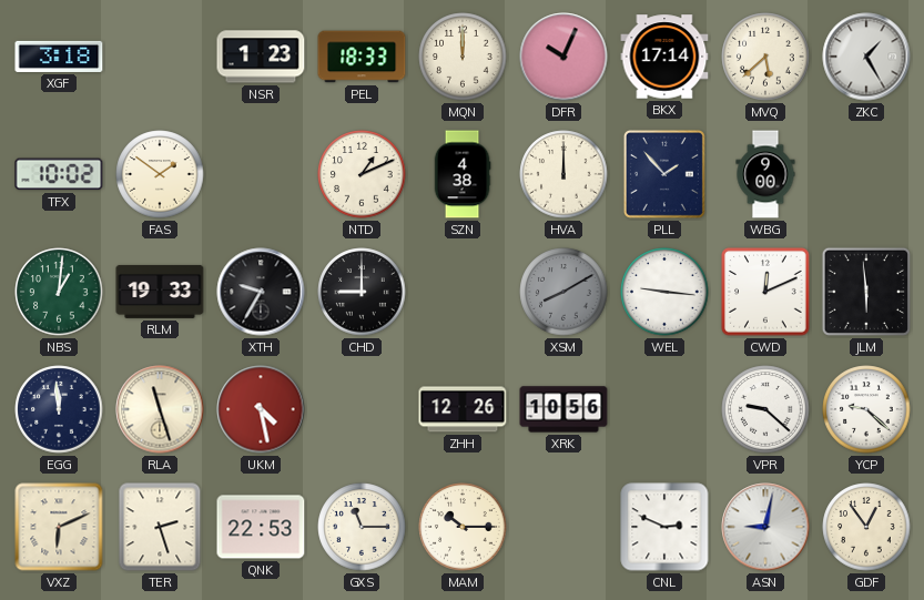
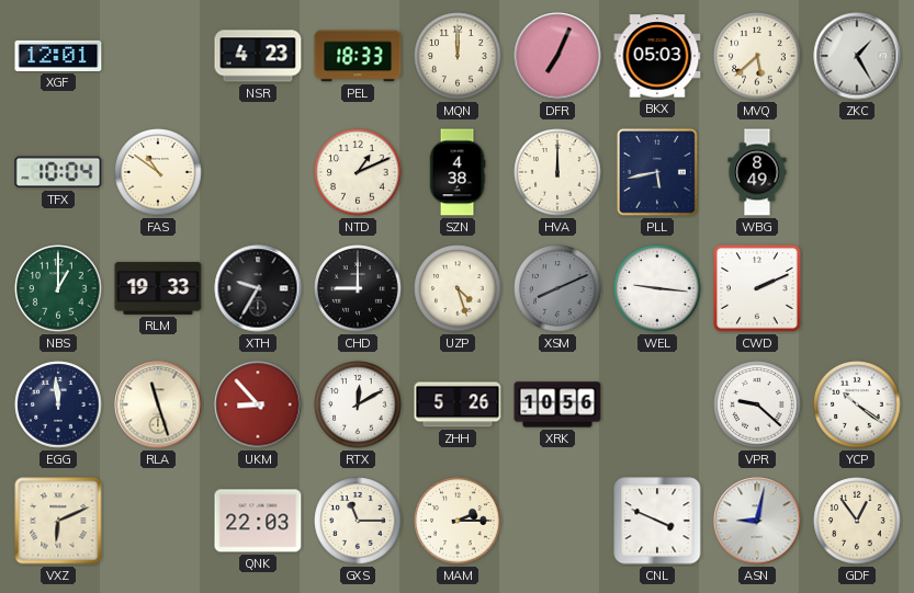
XGF: 3:18 -> 12:01 (58, 56)
NSR: 1:23 -> 4:23 (258, 56)
DFR: 10:04 -> 7:04 (557, 56)
BKX: 17:14 -> 05:03 (657, 56)
TFX: 10:02 -> 10:04 (58, 172)
FAS: 1:51 -> 10:51 (158, 172)
PLL: 1:53 -> 5:43 (657, 172)
WBG: 9:00 -> 8:49 (757, 172)
NBS: 1:01 -> 1:00 (58, 288)
UZP: none -> 4:27 (458, 288)
XSM: 8:10 -> 8:11 (557, 288)
CWD: 12:11 -> 2:11 (757, 288)
JLM: 5:59 -> none (866, 292)
UKM: 4:28 -> 8:53 (258, 404)
RTX: none -> 12:10 (358, 404)
ZHH: 12:26 -> 5:26 (458, 404)
YCP: 9:22 -> 10:21 (857, 404)
TER: 2:27 -> none (160, 527)
QNK: 22:53 -> 22:03 (258, 521)
MAM: 10:15 -> 2:15 (458, 521)
CNL: 2:49 -> 3:49 (657, 521)
